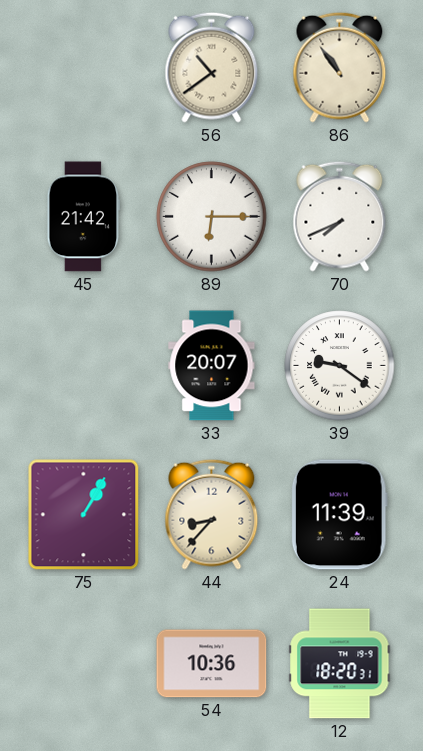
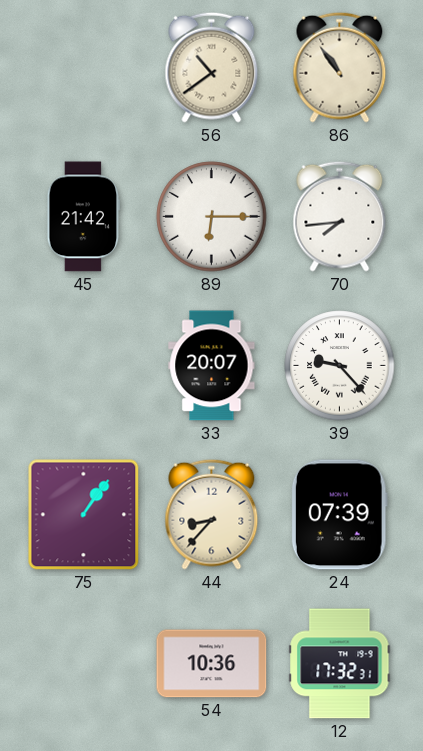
70: 7:41 -> 7:44 (340, 216)
39: 9:21 -> 9:23 (340, 366)
75: 1:05 -> 1:06 (84, 515)
24: 11:39 -> 07:39 (339, 515)
12: 18:20 -> 17:32 (340, 664)
